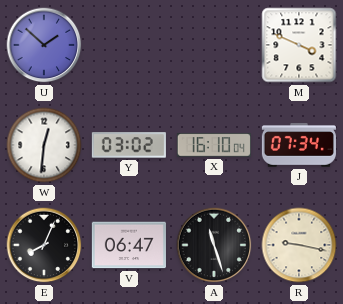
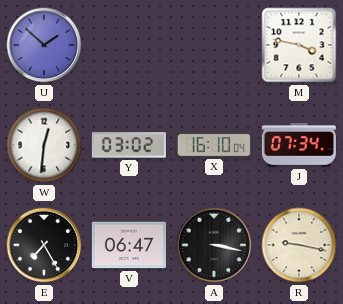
M: 3:49 -> 3:47 (299, 45)
E: 8:04 -> 7:25 (44, 245)
A: 11:27 -> 3:17 (214, 245)
